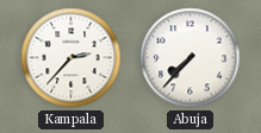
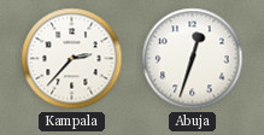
Abuja: 7:37 -> 12:33 (193, 59)
